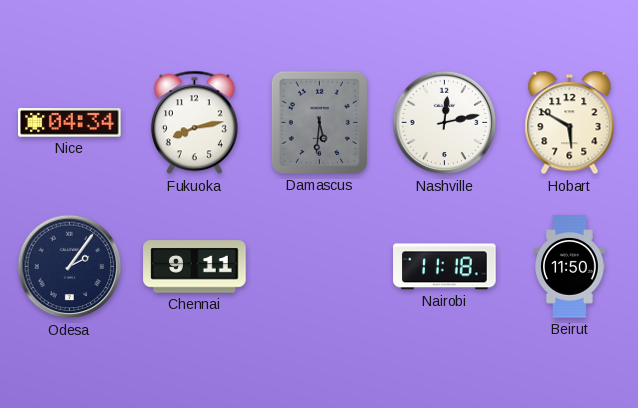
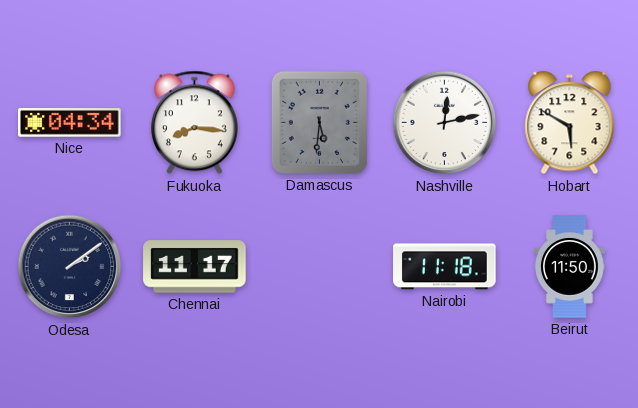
Fukuoka: 8:13 -> 8:16 (194, 123)
Odesa: 2:06 -> 2:09 (70, 267)
Chennai: 9:11 -> 11:17 (195, 267)
